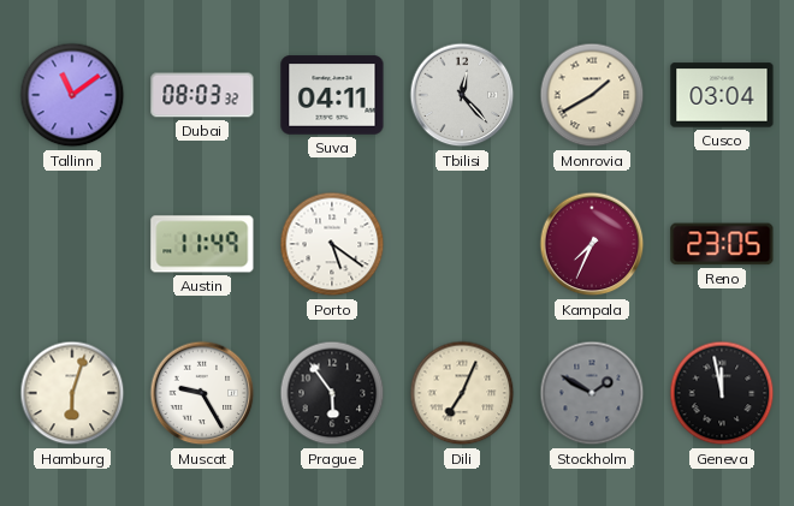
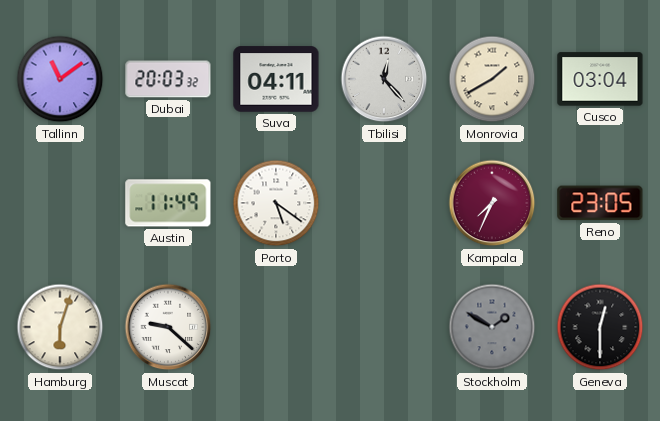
Dubai: 08:03 -> 20:03 (168, 79)
Muscat: 9:25 -> 9:22 (168, 327)
Prague: 5:54 -> none (332, 393)
Dili: 7:04 -> none (462, 393)
Geneva: 11:58 -> 12:30 (600, 327)
